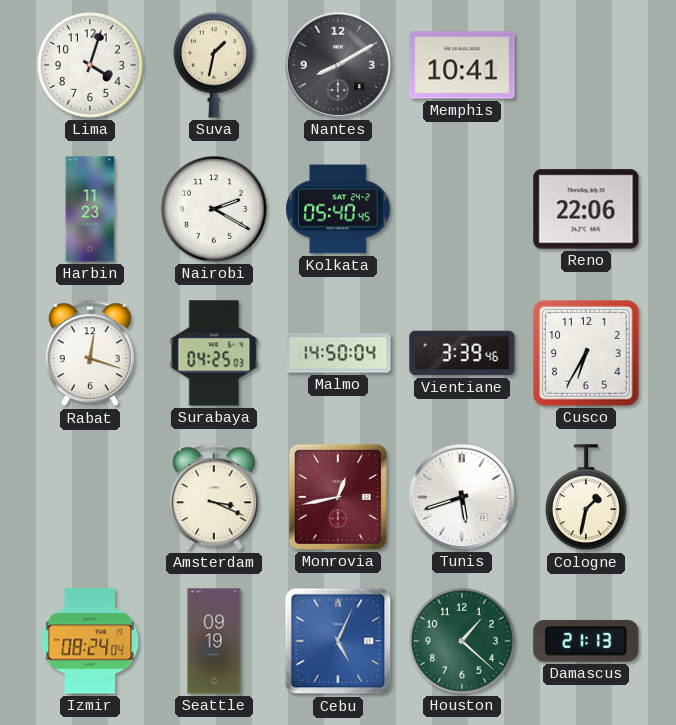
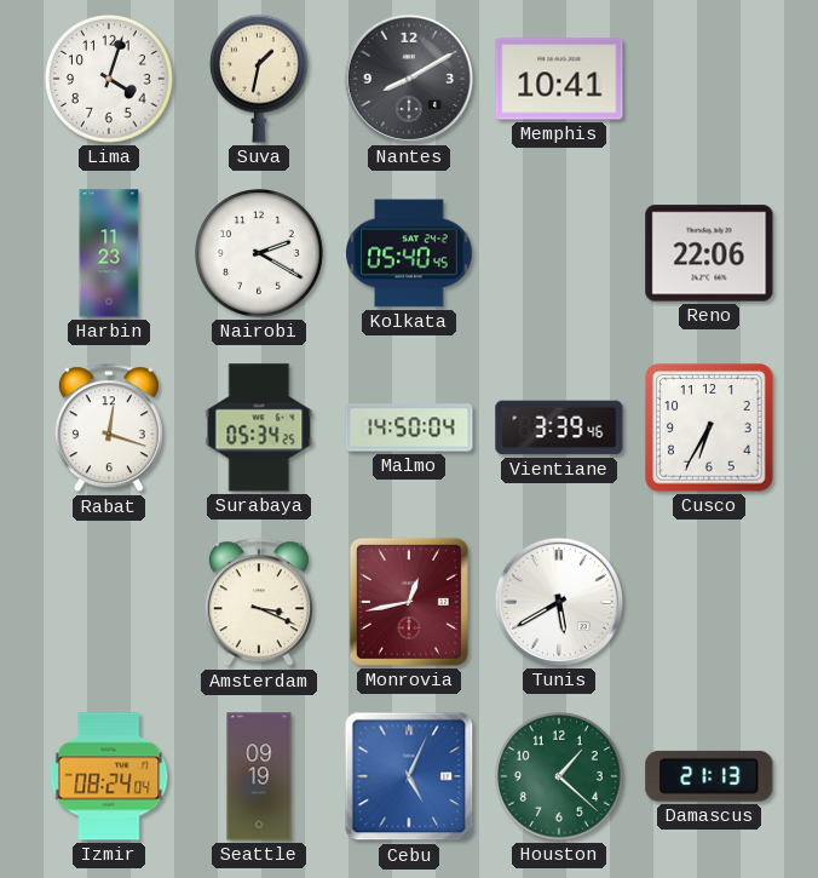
Surabaya: 04:25 -> 05:34 (259, 427)
Tunis: 5:42 -> 5:40 (559, 602)
Cologne: 1:32 -> none (586, 498)
